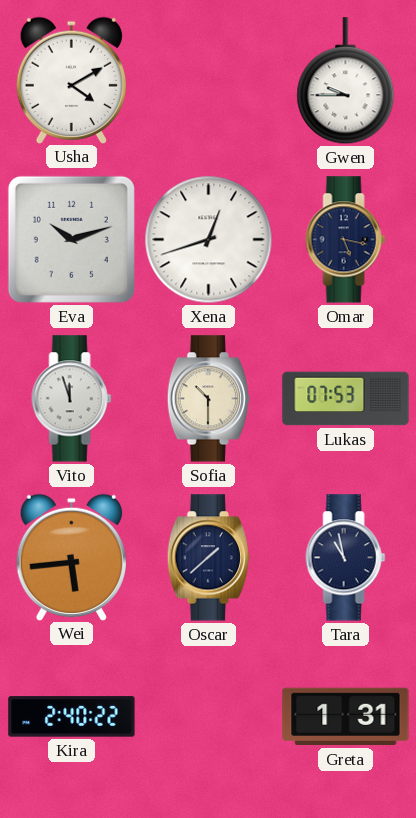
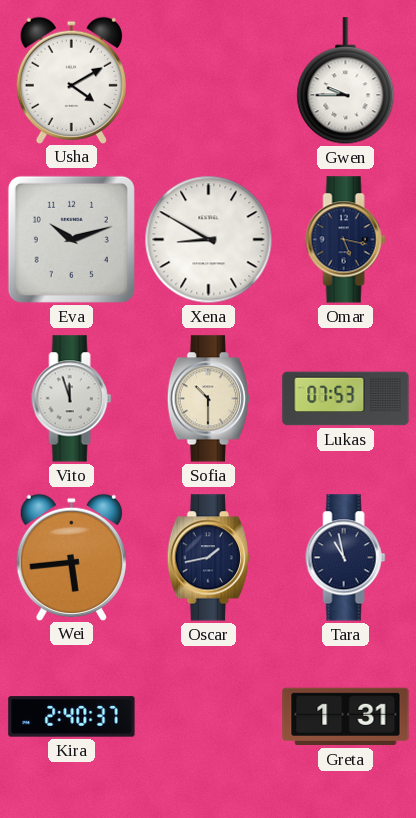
Xena: 12:42 -> 8:50 (209, 240)
Oscar: 1:38 -> 1:43 (208, 558)
Kira: 2:40:22 -> 2:40:37 (72, 717)
